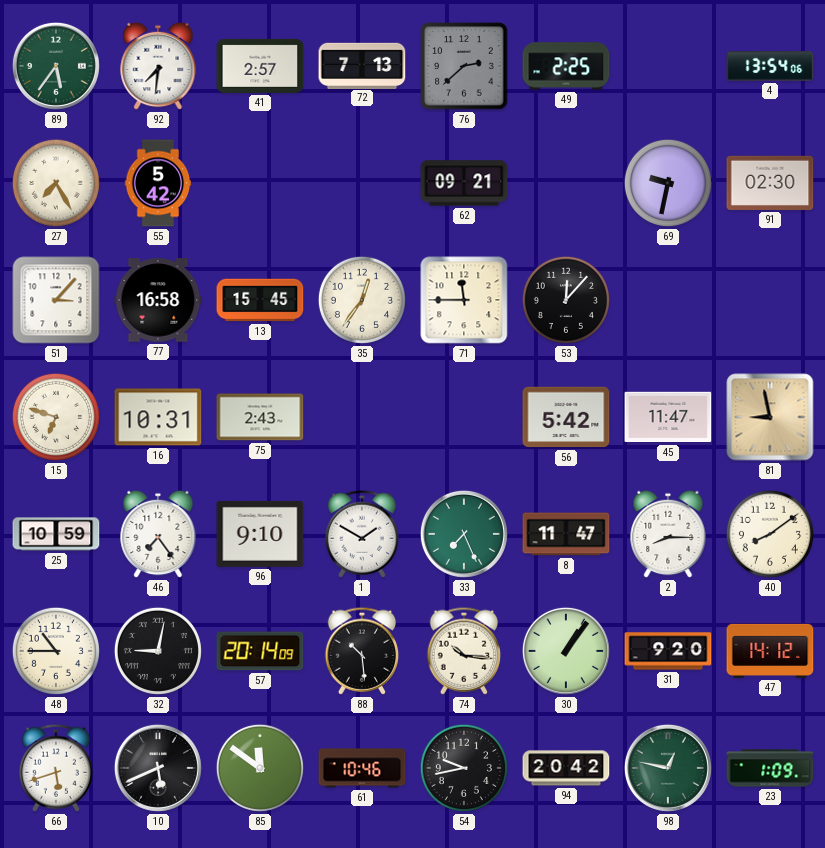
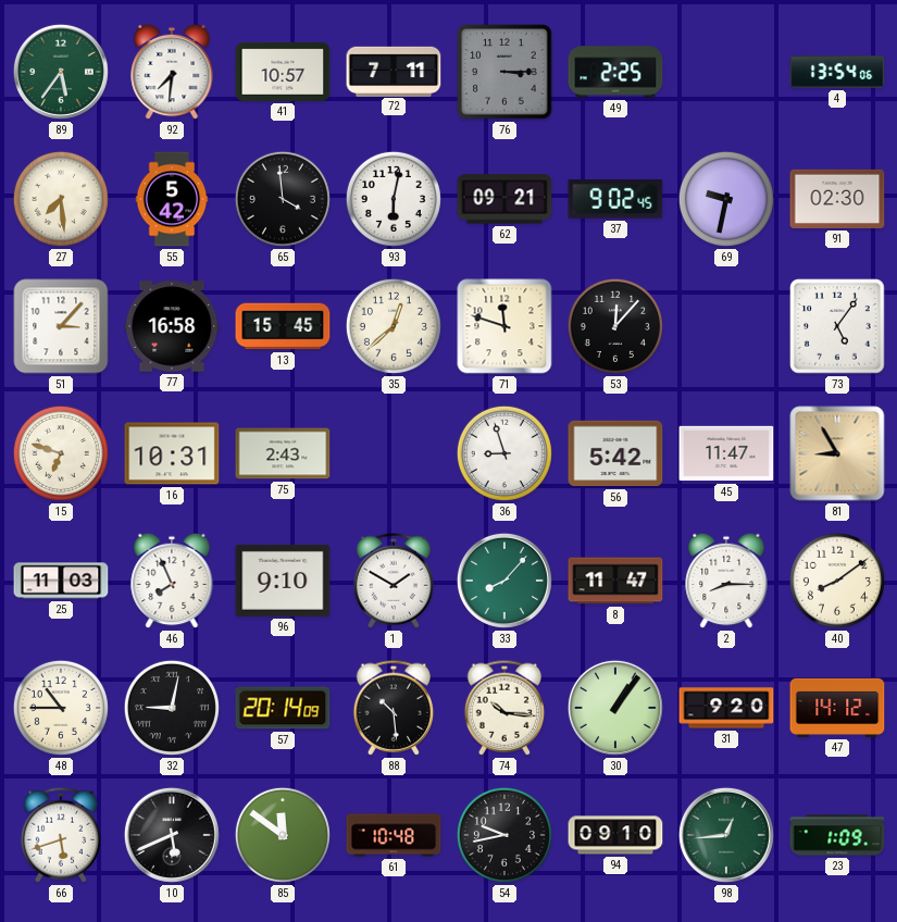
41: 2:57 -> 10:57 (283, 72)
72: 7:13 -> 7:11 (394, 71)
76: 2:38 -> 3:15 (504, 72)
27: 7:25 -> 7:29 (61, 199)
65: none -> 3:59 (283, 199)
93: none -> 6:02 (394, 199)
37: none -> 9:02 (615, 199)
35: 12:36 -> 12:38 (394, 326)
71: 11:45 -> 11:48 (504, 326)
73: none -> 5:06 (837, 326)
36: none -> 8:57 (504, 453)
81: 8:58 -> 8:55 (837, 453)
25: 10:59 -> 11:03 (61, 581)
46: 7:24 -> 7:56 (172, 581)
33: 7:26 -> 8:07 (504, 581)
61: 10:46 -> 10:48 (394, 835)
94: 20:42 -> 09:10 (615, 835)
98: 12:47 -> 12:44 (726, 835)
